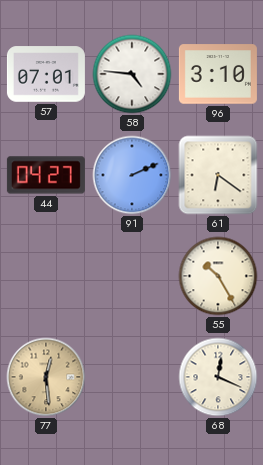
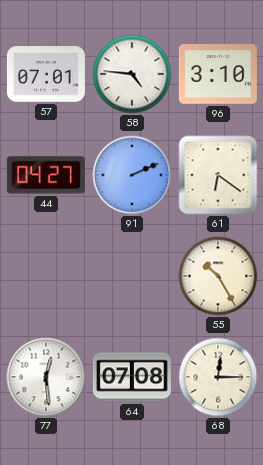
77 dial: champagne -> white (46, 377)
64: none -> 07:08 (132, 377)
68: 12:19 -> 12:15 (218, 377)
